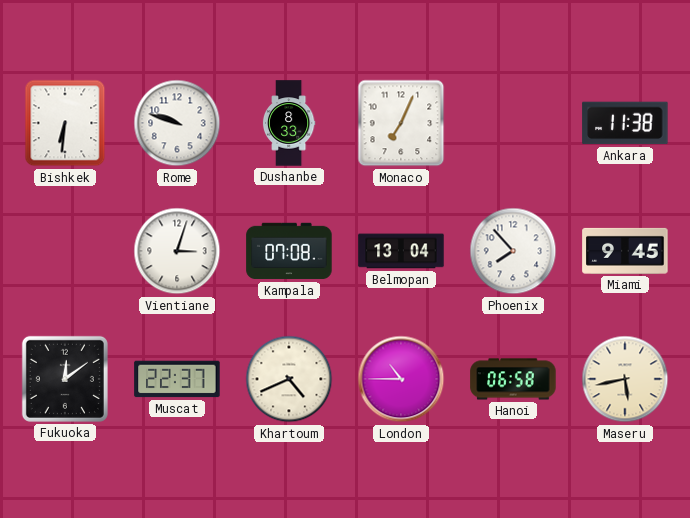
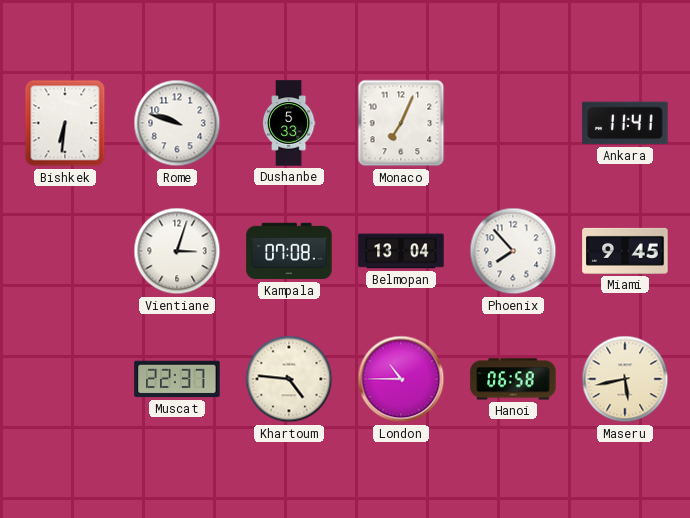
Dushanbe: 8:33 -> 5:33 (289, 123)
Ankara: 11:38 -> 11:41 (625, 123)
Fukuoka: 12:09 -> none (65, 379)
Khartoum: 4:41 -> 4:46 (289, 379)
